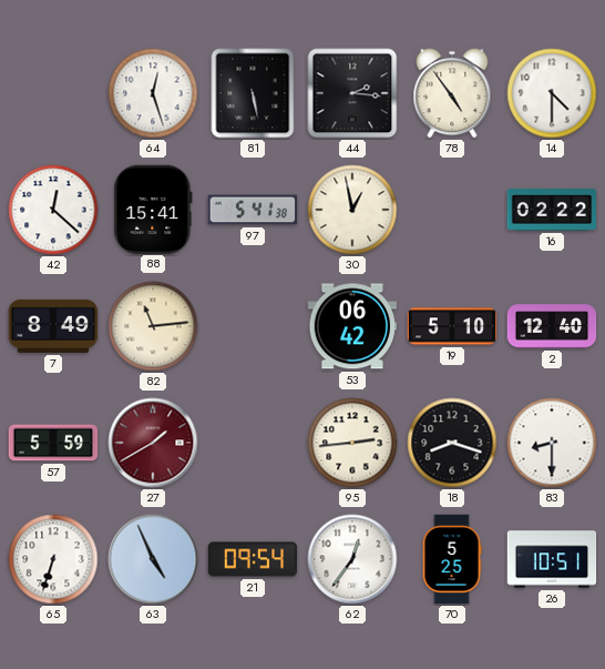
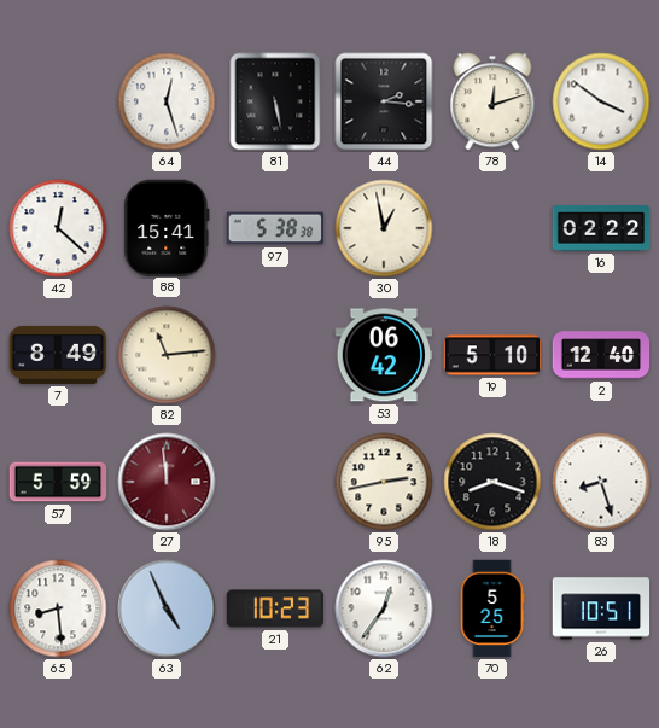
78: 4:54 -> 12:12 (492, 101)
14: 4:30 -> 3:51 (601, 101)
97: 5:41 -> 5:38 (275, 228)
27: 1:40 -> 11:59 (167, 482)
95: 2:44 -> 2:43 (384, 482)
83: 8:30 -> 8:27 (601, 482)
65: 6:33 -> 8:29 (58, 608)
21: 09:54 -> 10:23 (275, 608)
